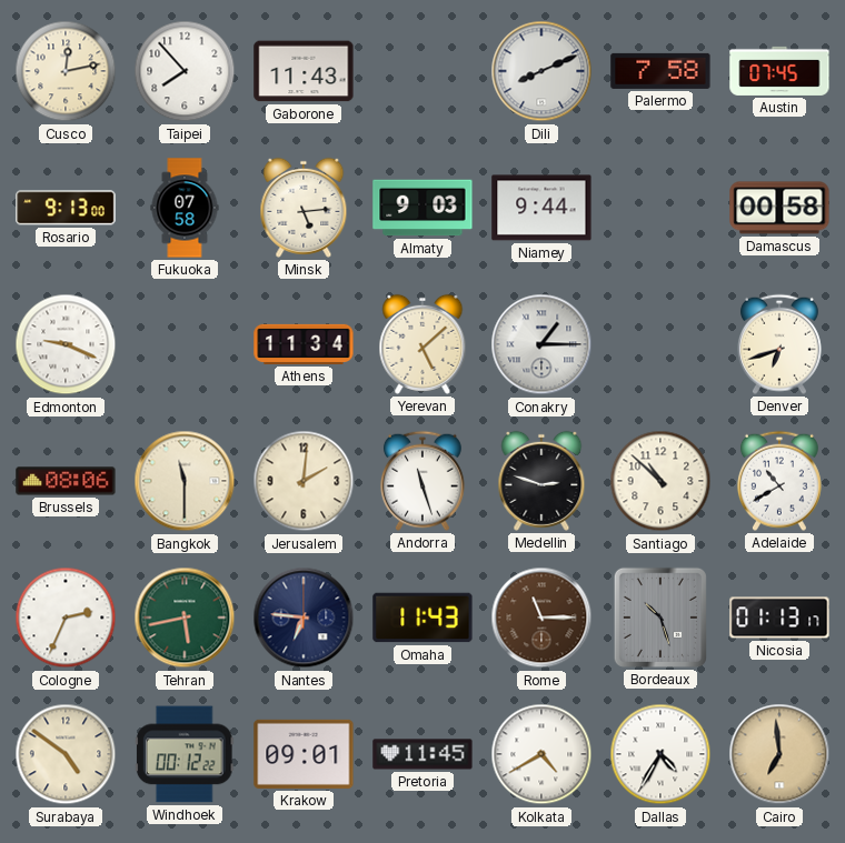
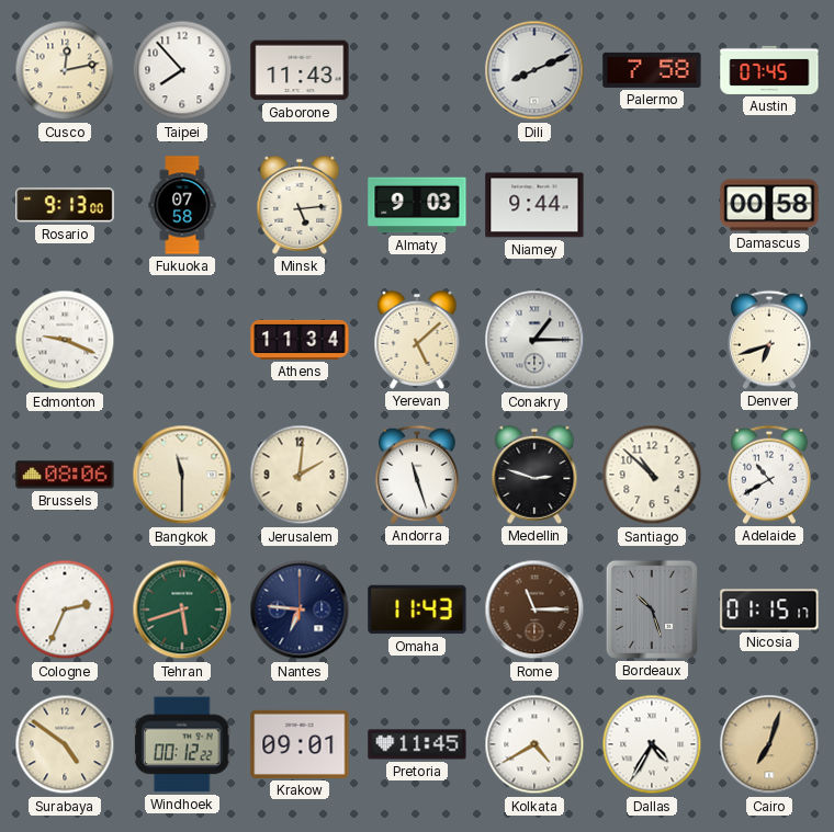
Tehran: 5:43 -> 5:42 (182, 609)
Nicosia: 01:13 -> 01:15 (769, 609)
Cairo: 6:59 -> 7:03 (769, 744)
